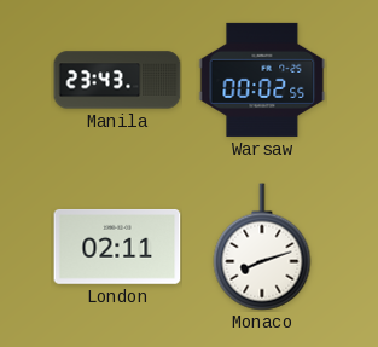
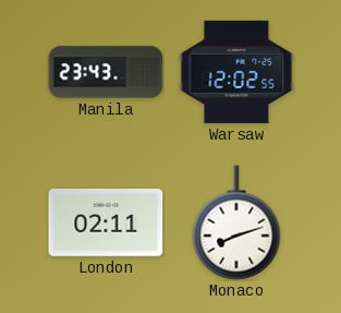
Warsaw: 00:02 -> 12:02 (236, 72)
